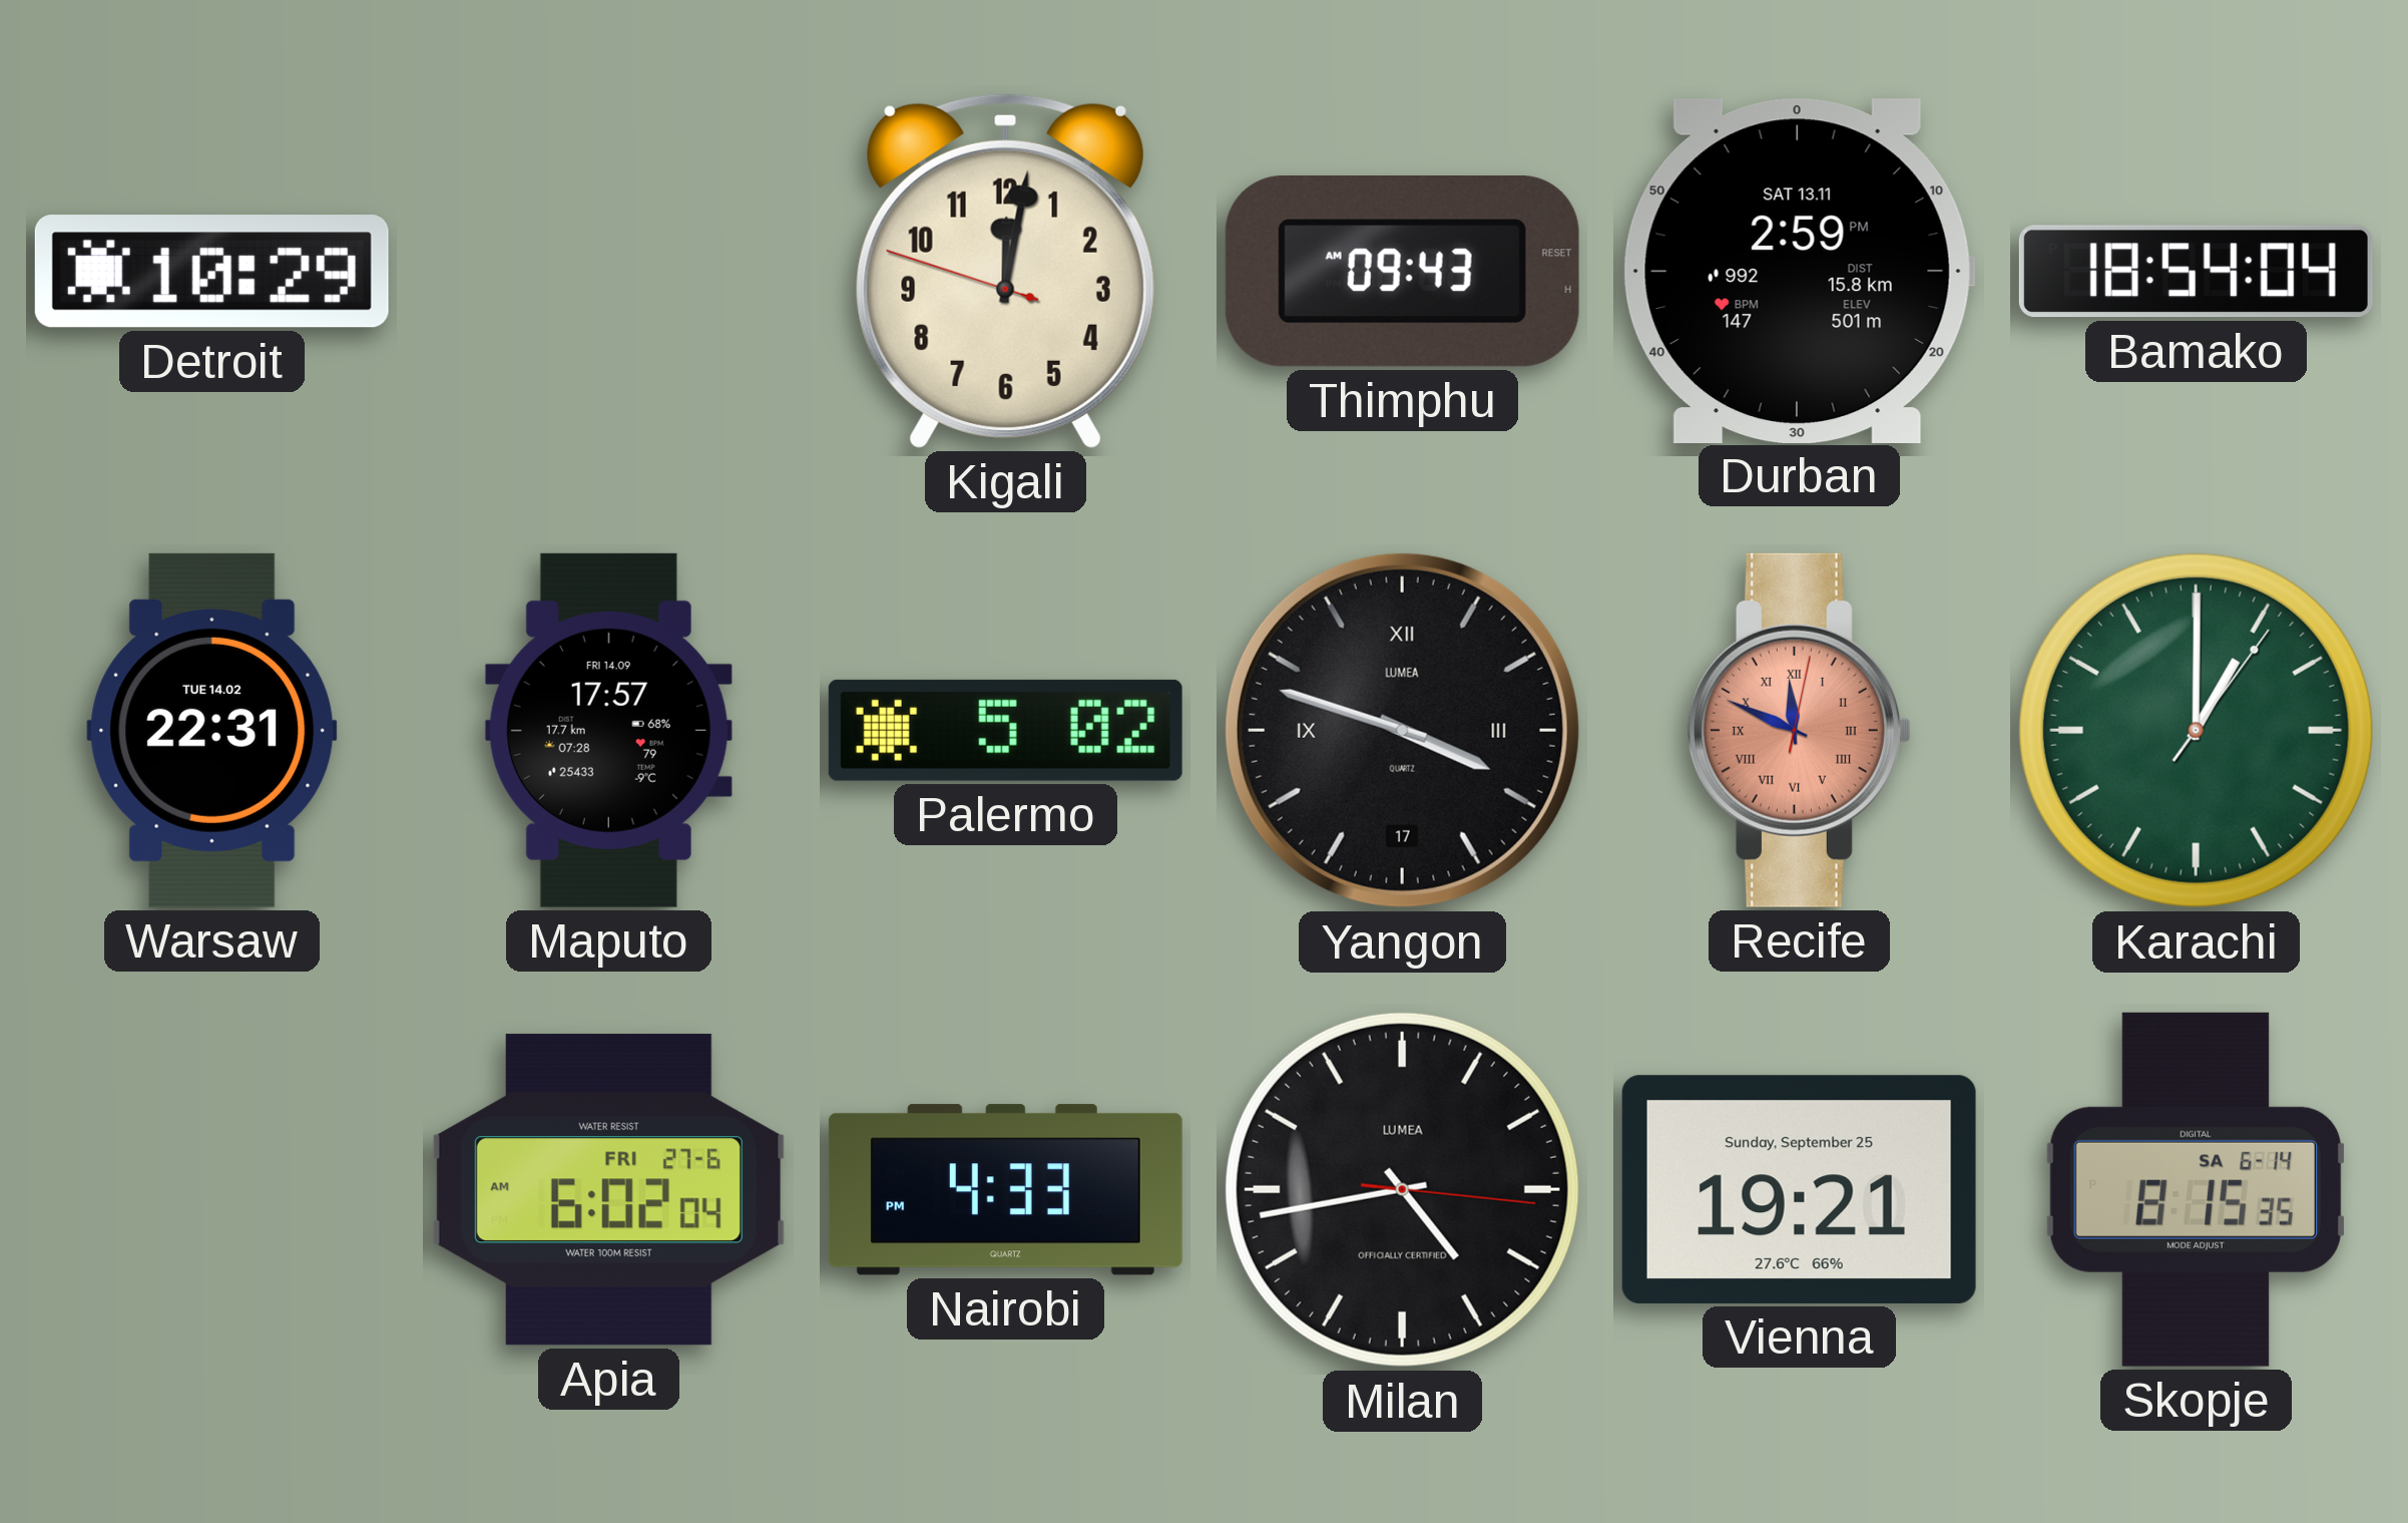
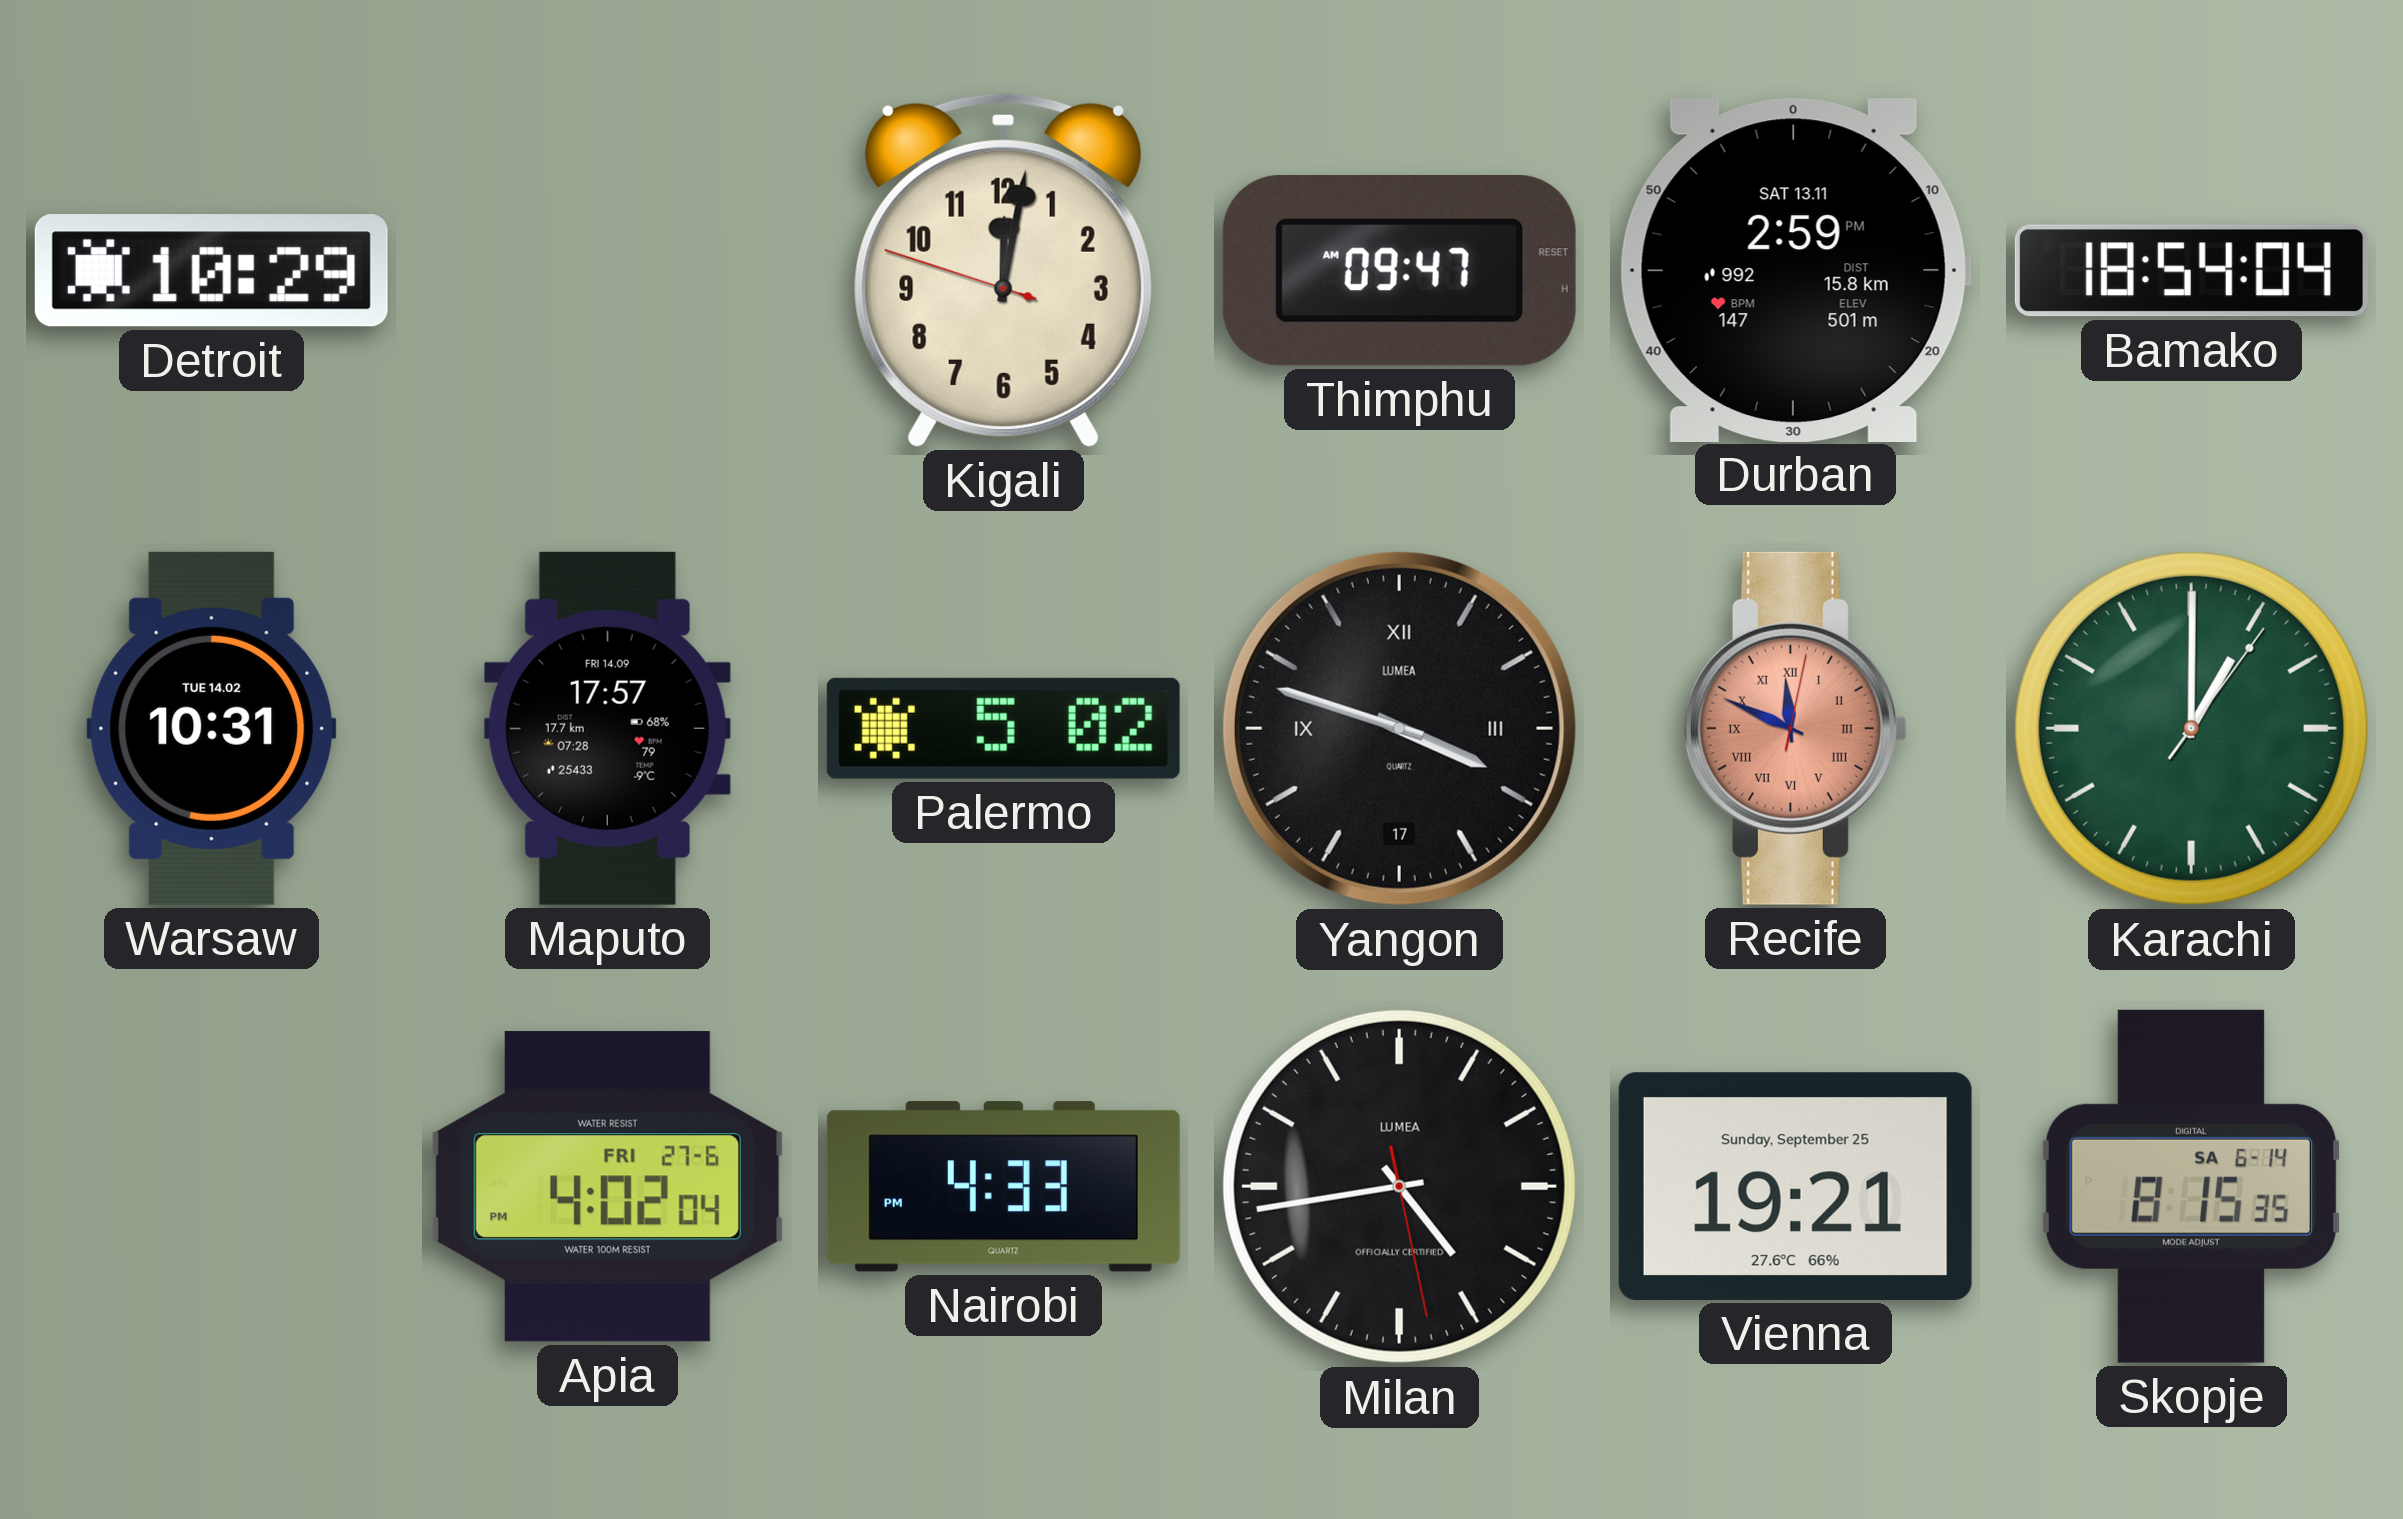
Thimphu: 09:43 -> 09:47 (1399, 271)
Warsaw: 22:31 -> 10:31 (212, 728)
Apia: 6:02 -> 4:02 (607, 1187)
Milan: 4:43:16 -> 4:43:28 (1399, 1186)
